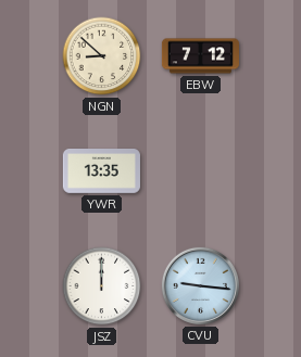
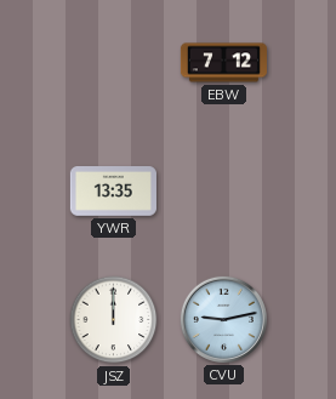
NGN: 8:52 -> none (102, 56)
CVU: 9:16 -> 9:13 (223, 319)
